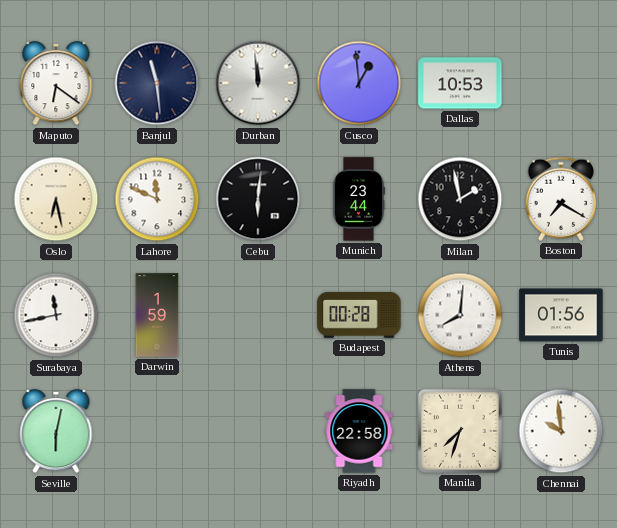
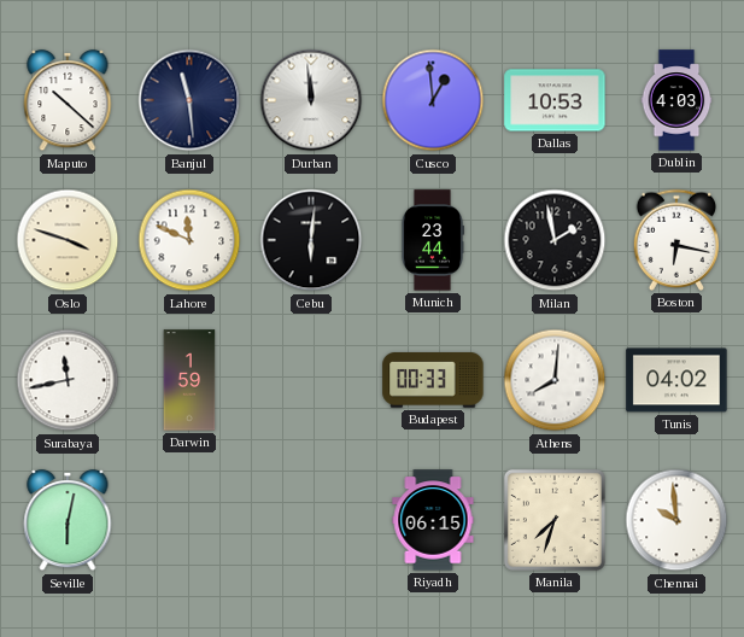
Maputo: 6:21 -> 10:22 (68, 100)
Dublin: none -> 4:03 (676, 100)
Oslo: 6:28 -> 3:48 (68, 240)
Boston: 7:20 -> 6:17 (676, 240)
Budapest: 00:28 -> 00:33 (433, 381)
Tunis: 01:56 -> 04:02 (676, 380)
Riyadh: 22:58 -> 06:15 (433, 520)
